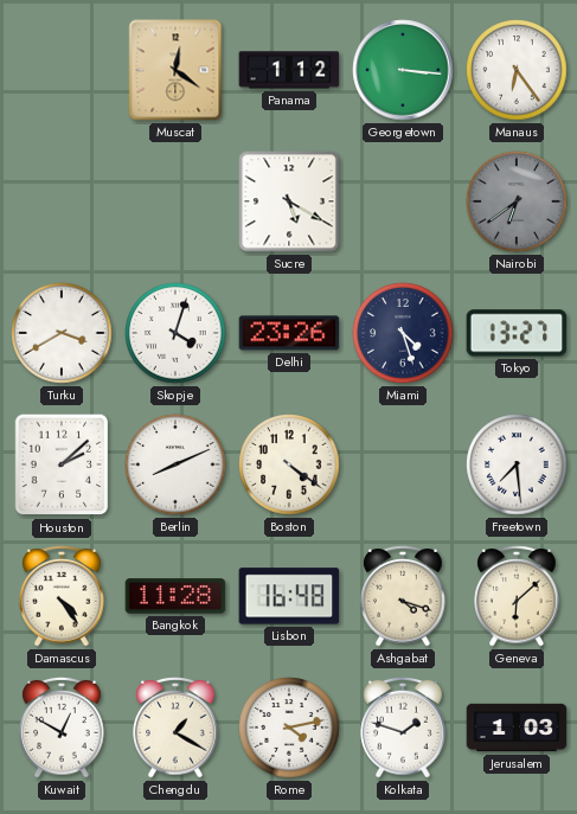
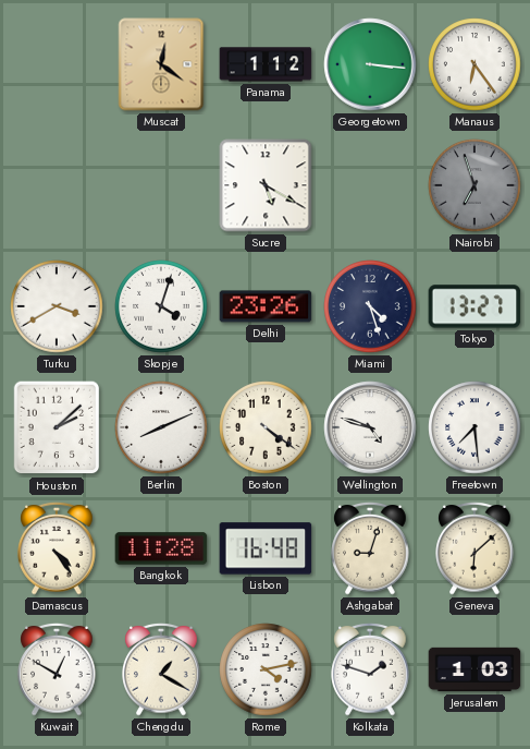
Nairobi: 6:39 -> 6:57 (474, 185)
Wellington: none -> 4:48 (370, 427)
Ashgabat: 4:18 -> 9:03 (370, 548)
